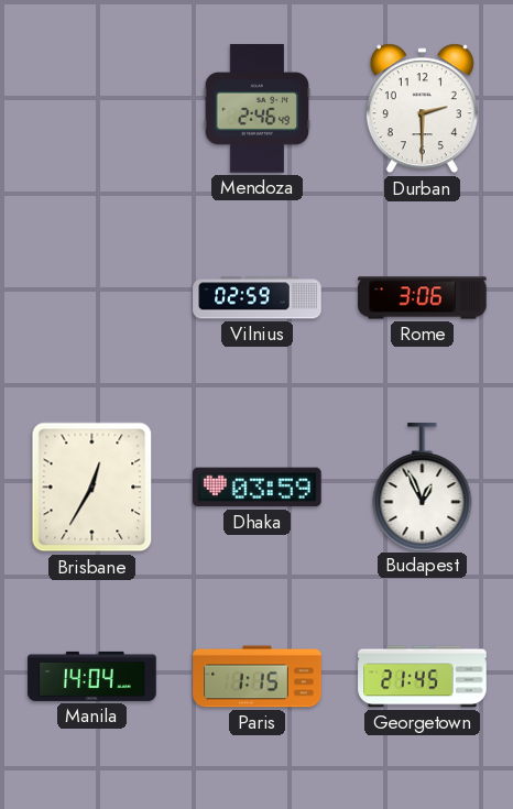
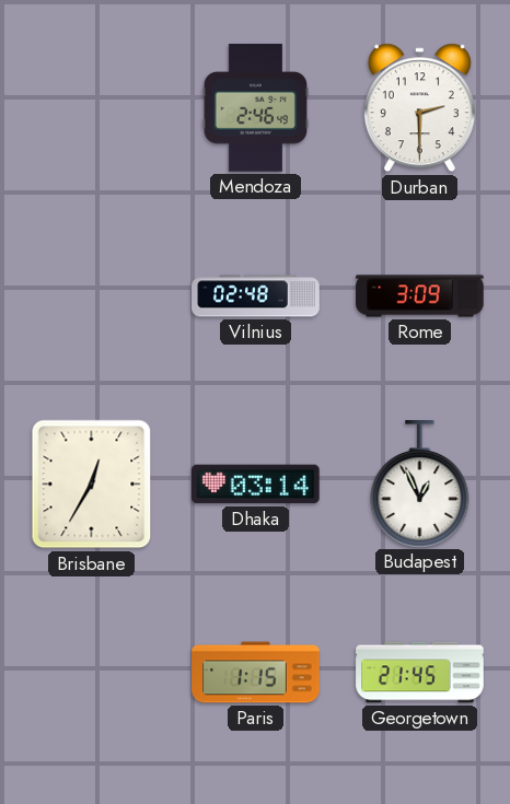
Vilnius: 02:59 -> 02:48 (256, 296)
Rome: 3:06 -> 3:09 (420, 296)
Dhaka: 03:59 -> 03:14 (256, 485)
Manila: 14:04 -> none (92, 676)
